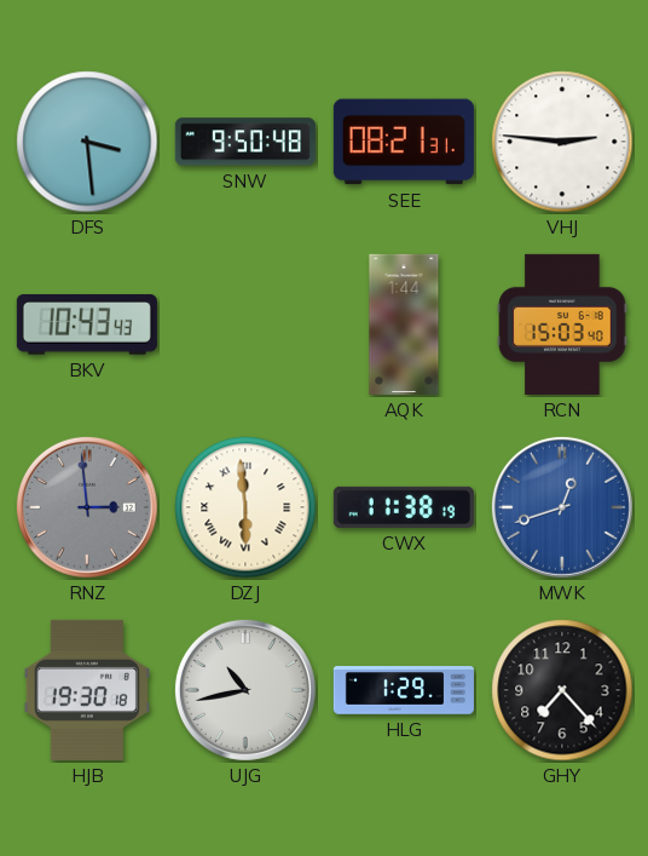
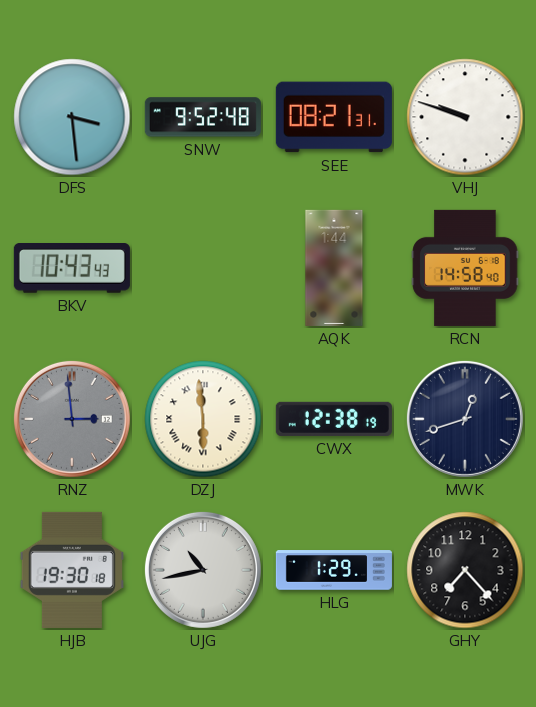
SNW: 9:50 -> 9:52 (203, 117)
VHJ: 2:46 -> 9:48 (465, 117)
RCN: 15:03 -> 14:58 (465, 268)
CWX: 11:38 -> 12:38 (334, 419)
MWK dial: blue -> navy (465, 419)
